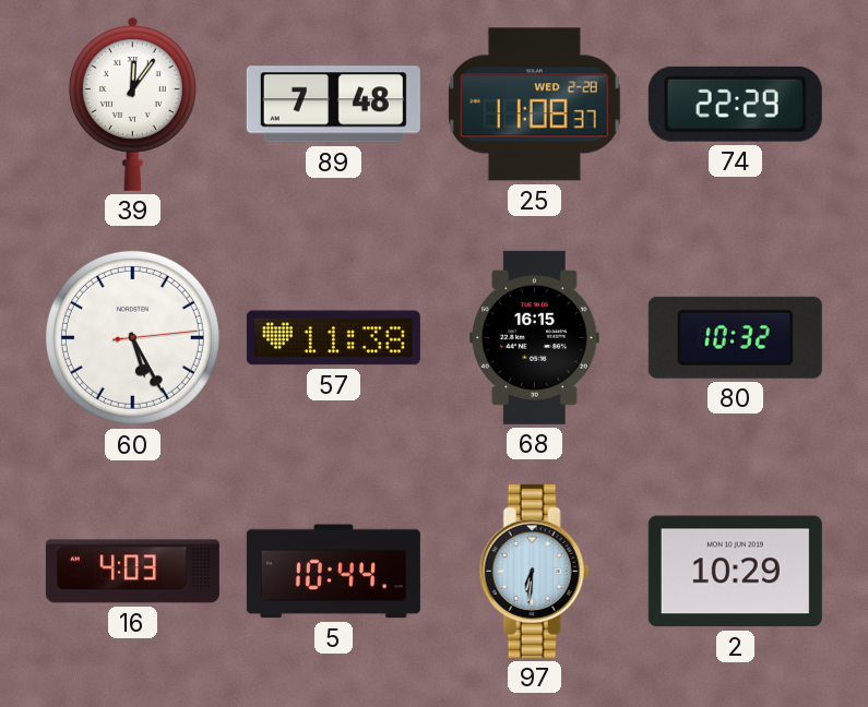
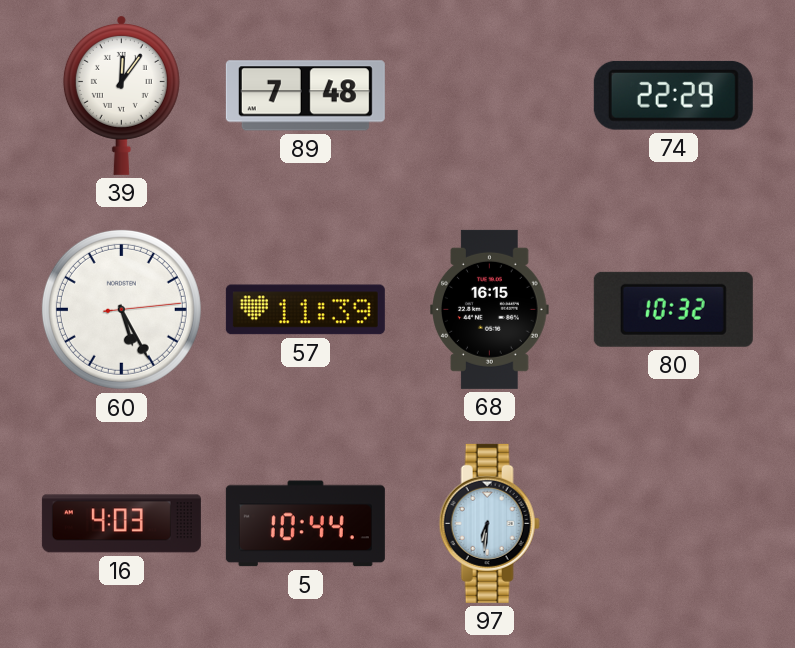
25: 11:08 -> none (535, 105)
57: 11:38 -> 11:39 (305, 310)
2: 10:29 -> none (735, 572)
